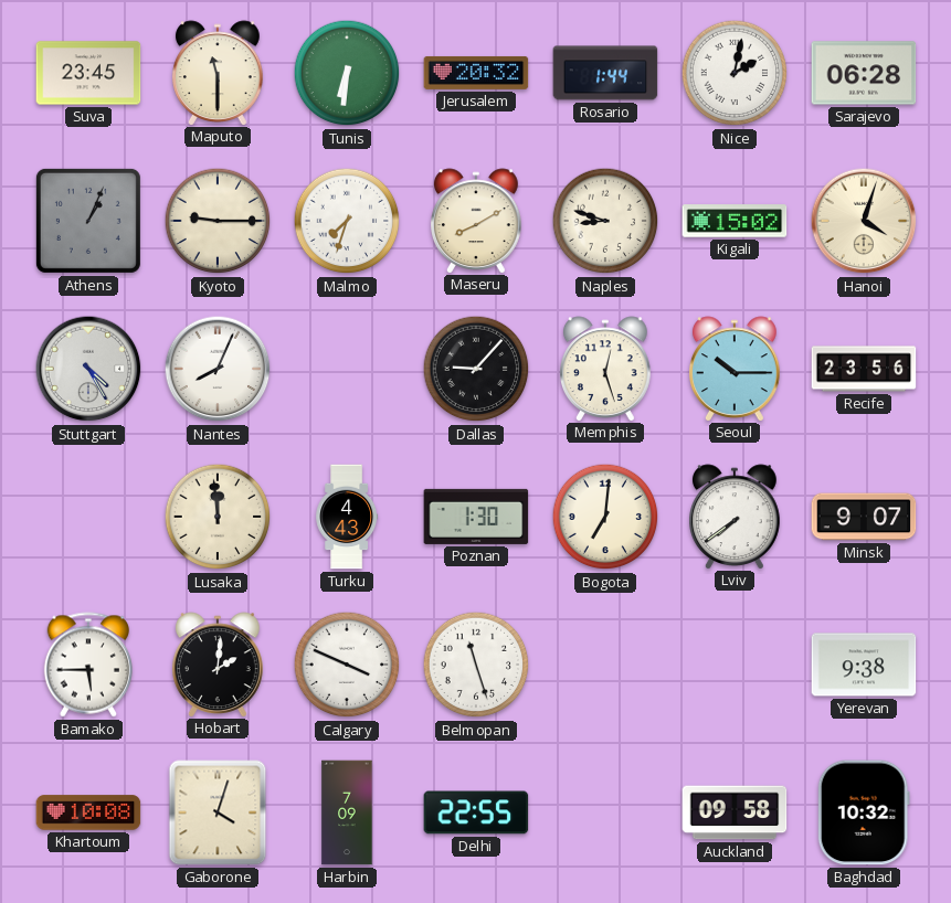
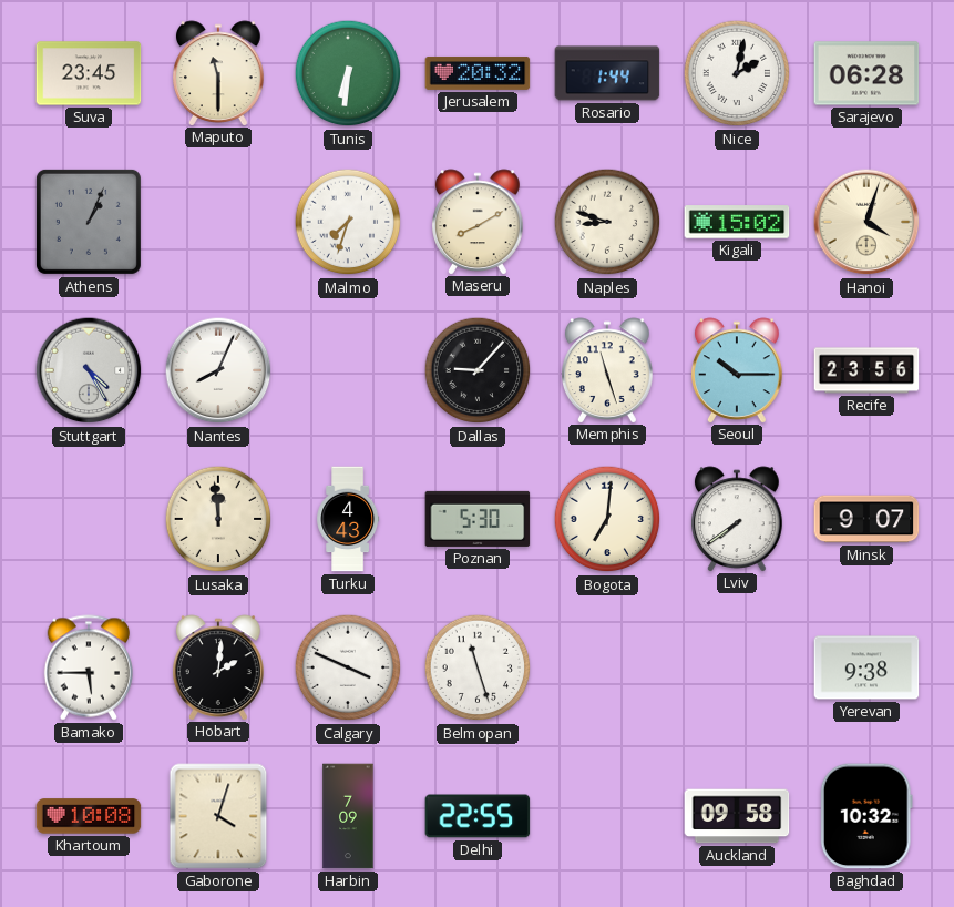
Kyoto: 9:15 -> none (218, 221)
Memphis: 12:27 -> 11:27 (608, 370)
Poznan: 1:30 -> 5:30 (478, 519)
